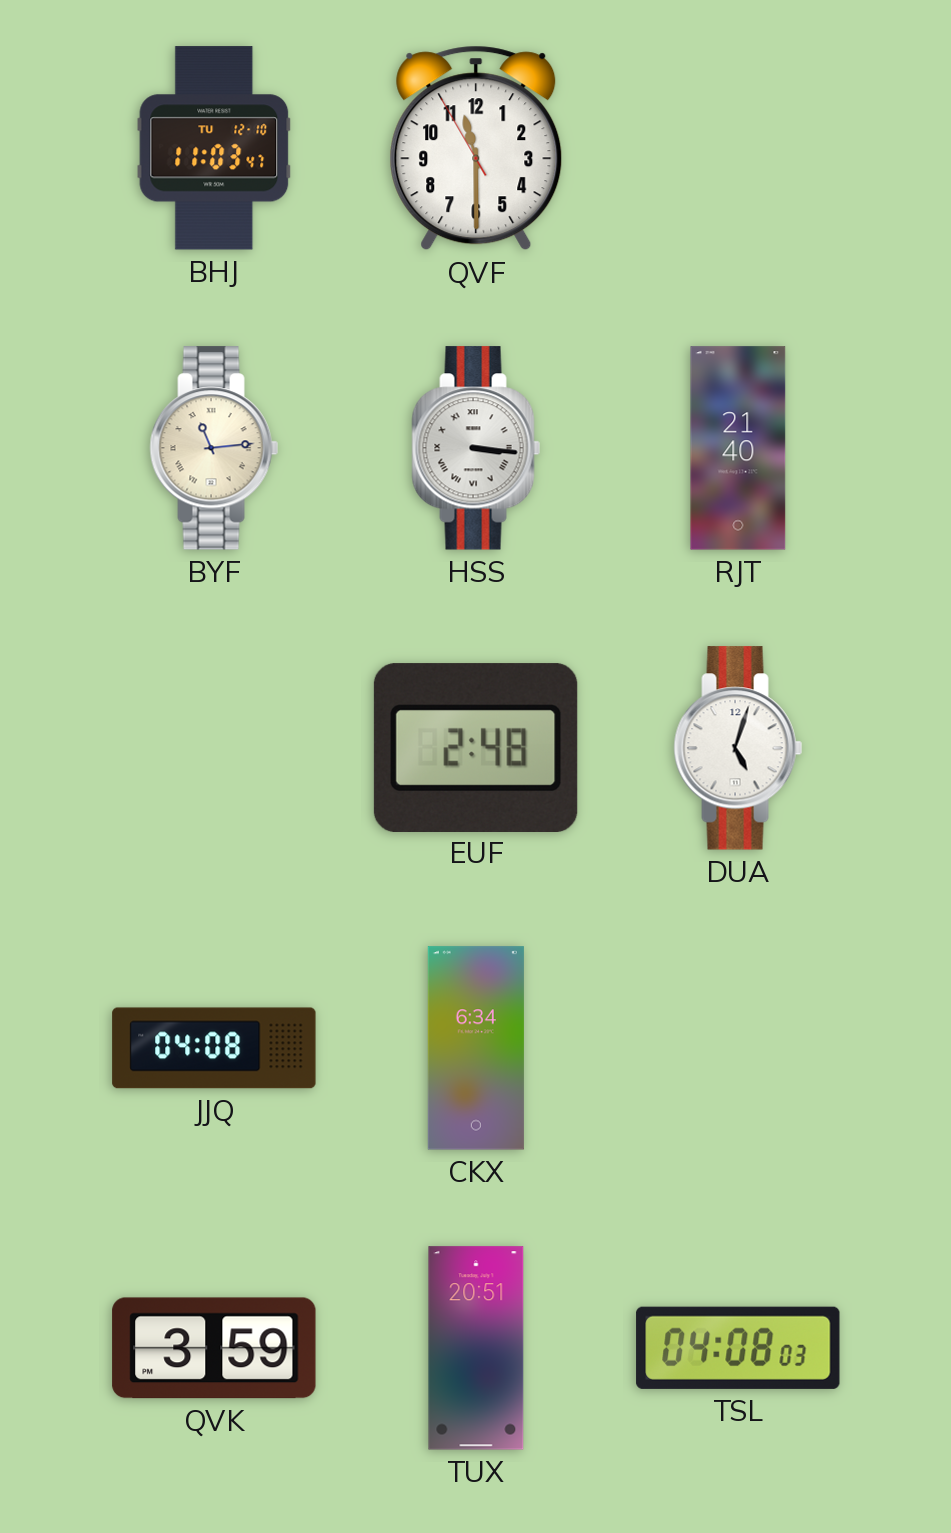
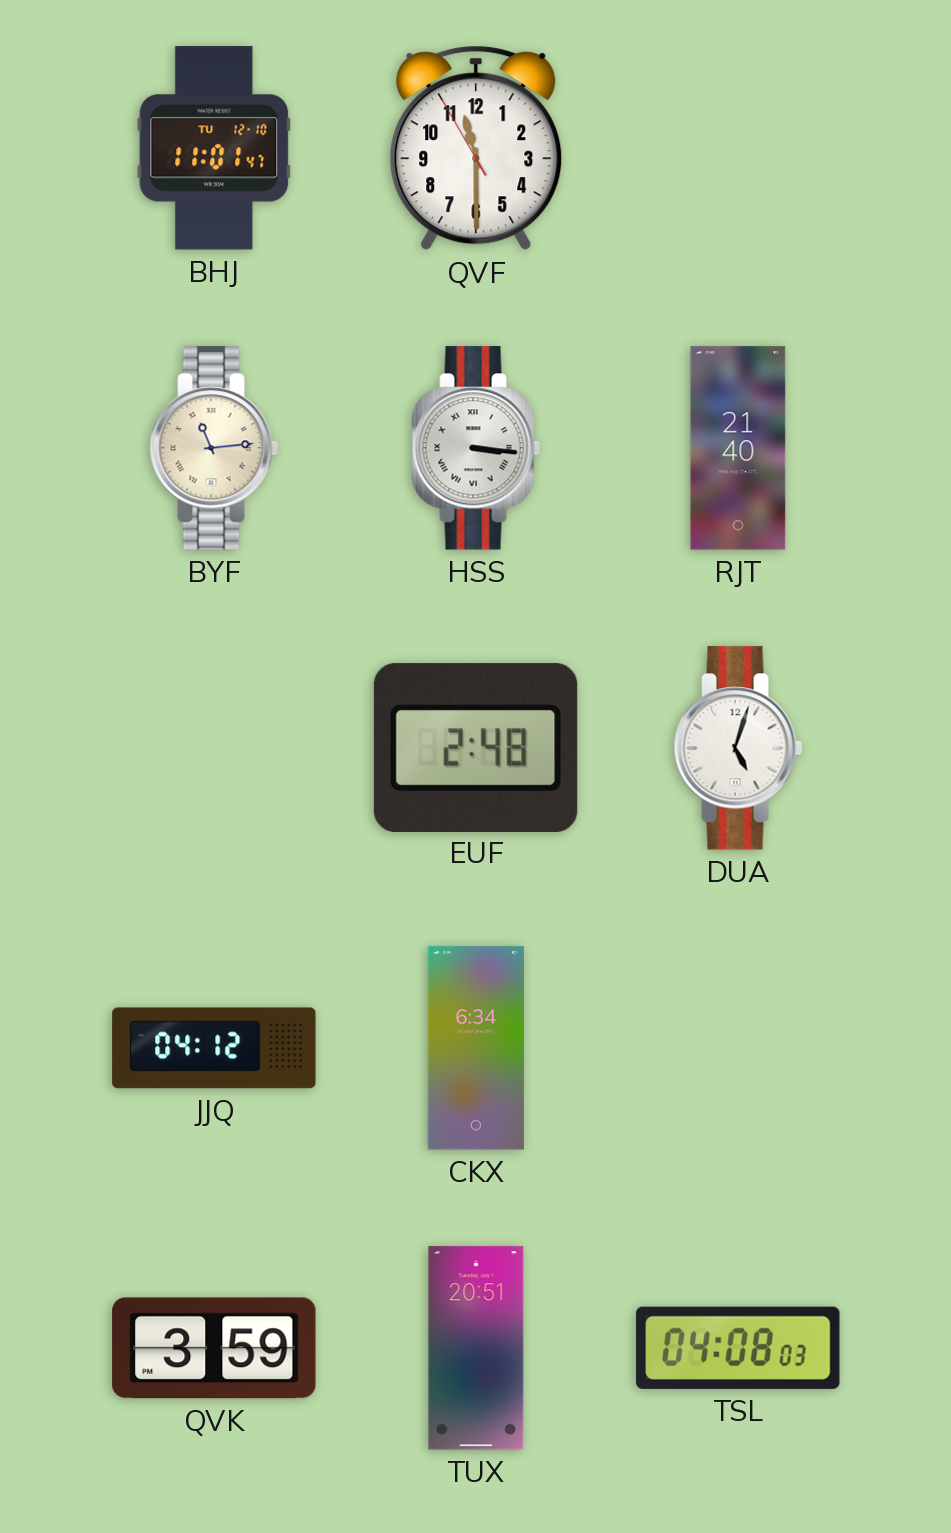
BHJ: 11:03 -> 11:01 (214, 148)
JJQ: 04:08 -> 04:12 (214, 1048)
